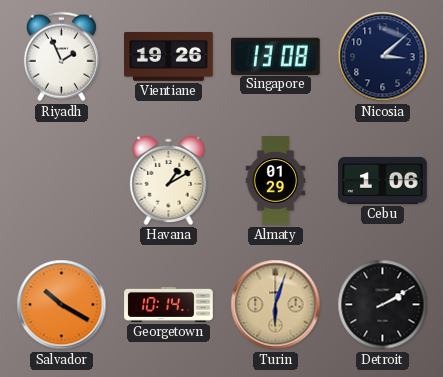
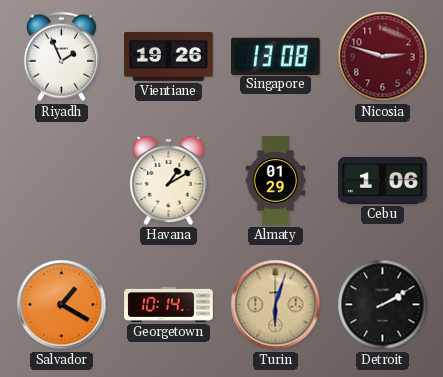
Nicosia: 3:08 -> 2:48 (383, 57)
Nicosia dial: navy -> burgundy (383, 57)
Salvador: 10:20 -> 1:20 (62, 305)
